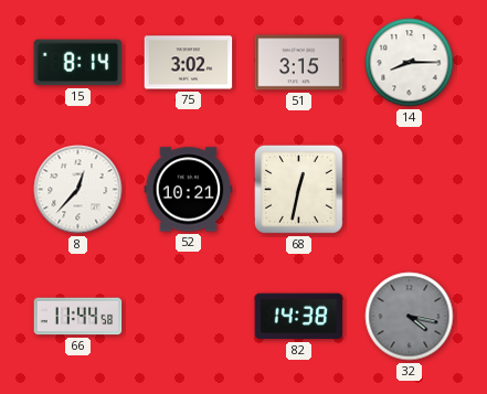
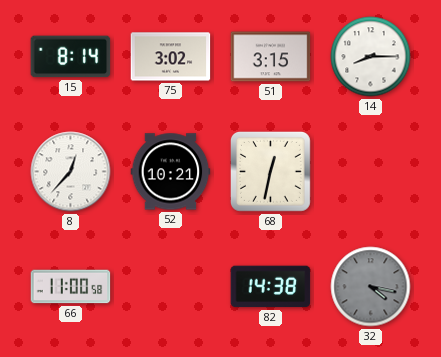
66: 11:44 -> 11:00 (71, 287)
